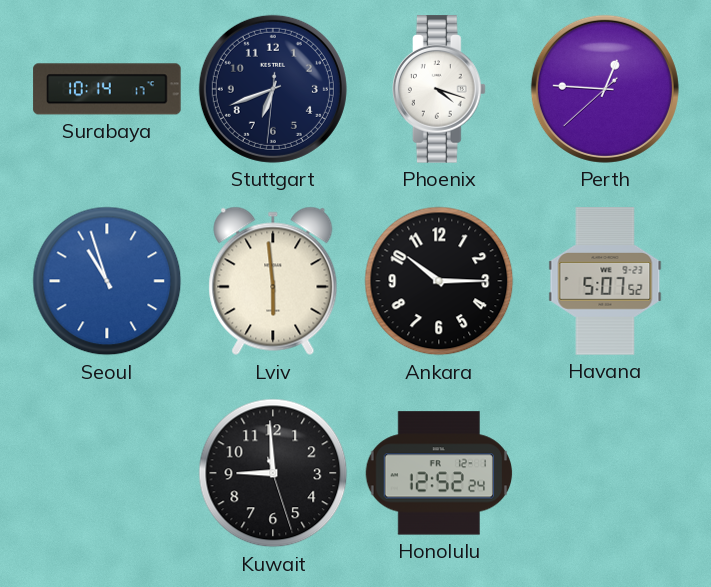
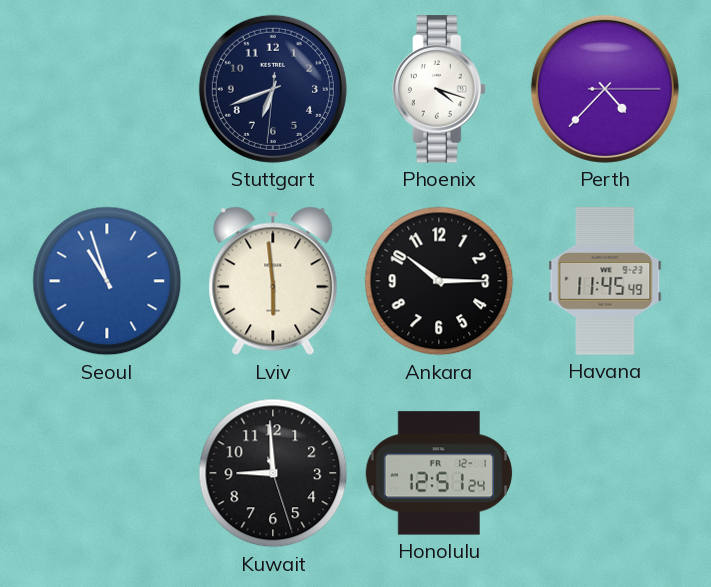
Surabaya: 10:14 -> none (107, 89)
Perth: 12:45 -> 4:37 (605, 89)
Havana: 5:07 -> 11:45 (605, 281)
Honolulu: 12:52 -> 12:51 (439, 473)
